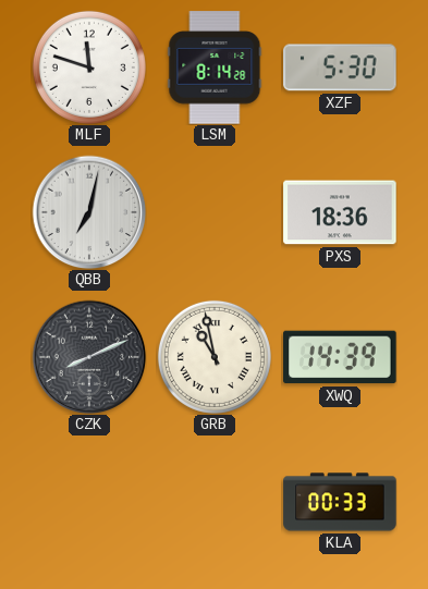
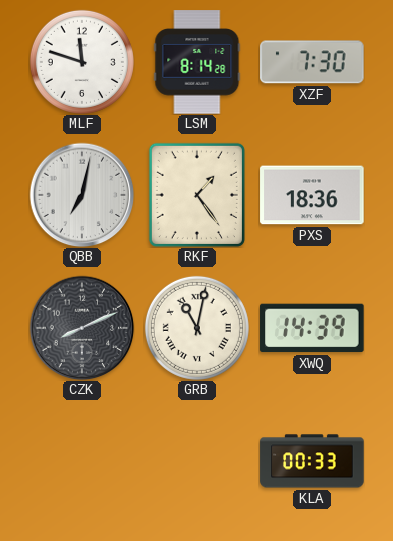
XZF: 5:30 -> 7:30 (312, 62)
RKF: none -> 1:24 (197, 195)
GRB: 10:58 -> 11:02 (197, 328)
